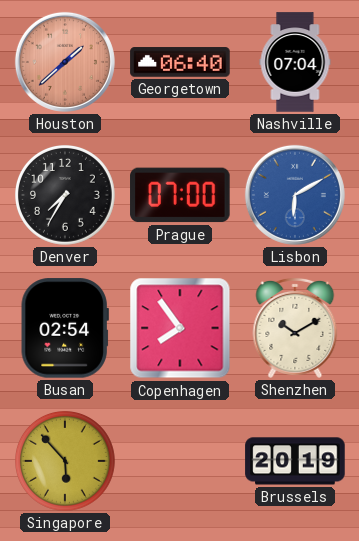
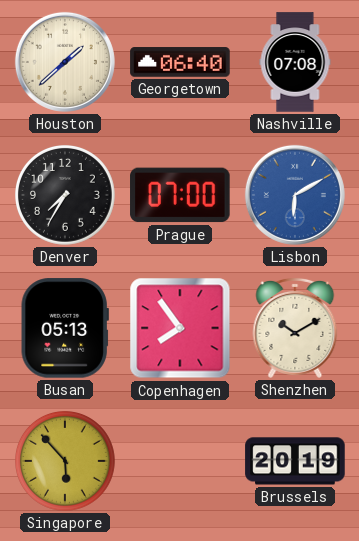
Houston dial: salmon -> cream (65, 62)
Nashville: 07:04 -> 07:08 (295, 62)
Busan: 02:54 -> 05:13 (65, 328)
